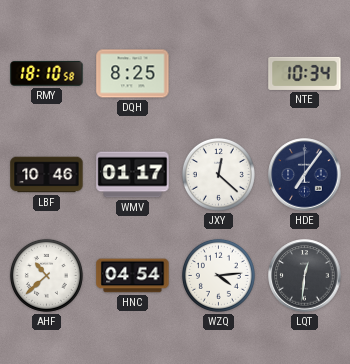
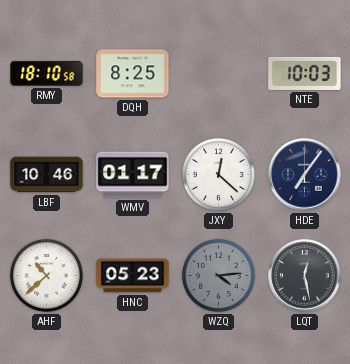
NTE: 10:34 -> 10:03 (305, 73)
HNC: 04:54 -> 05:23 (133, 276)
WZQ dial: white -> grey (218, 275)
LQT: 12:31 -> 12:28 (305, 276)
